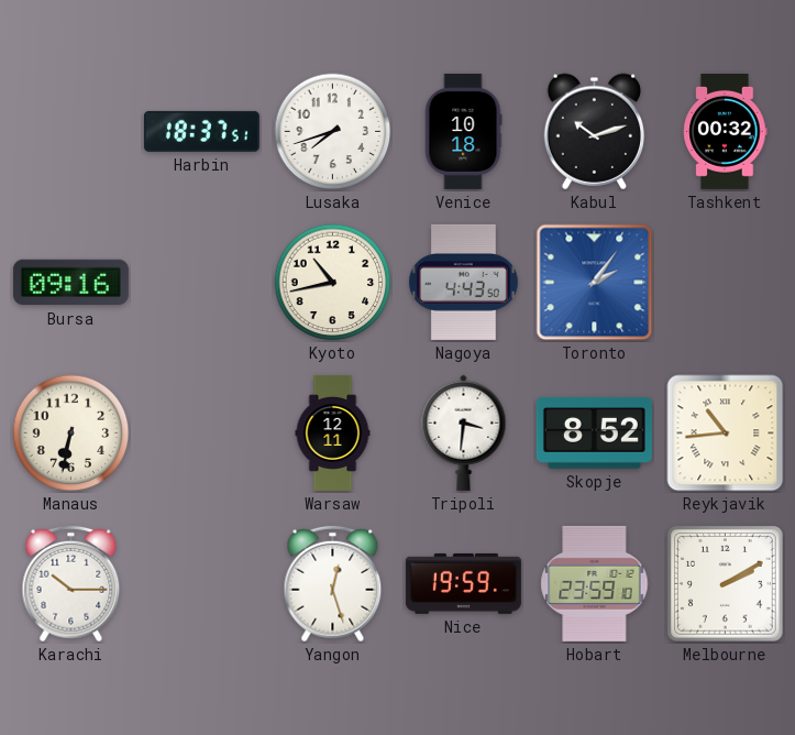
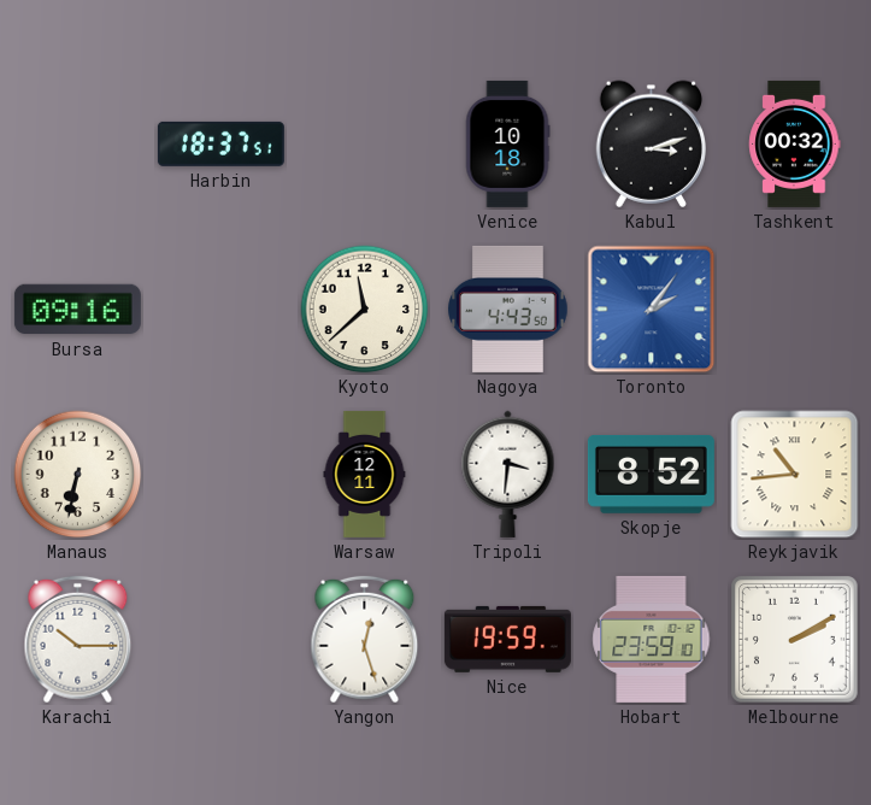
Lusaka: 7:42 -> none (333, 132)
Kabul: 10:12 -> 3:12 (651, 143)
Kyoto: 10:43 -> 11:38 (365, 310)
